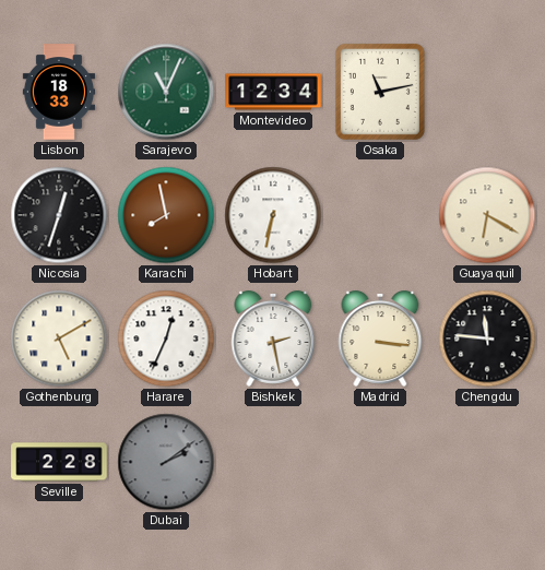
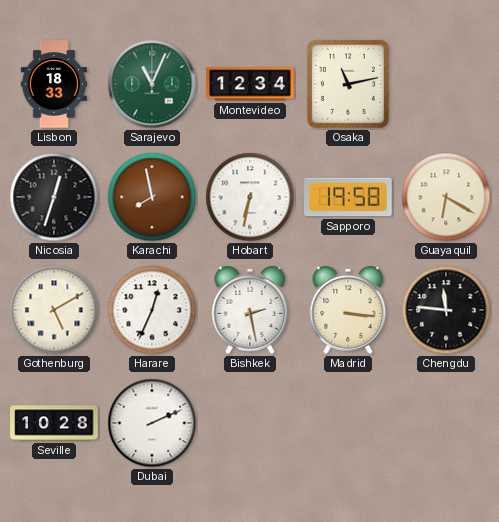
Sapporo: none -> 19:58 (348, 197)
Seville: 2:28 -> 10:28 (54, 423)
Dubai: 2:09 -> 2:11 (152, 423)
Dubai dial: grey -> white (152, 423)
